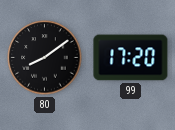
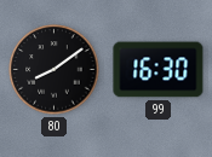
99: 17:20 -> 16:30 (159, 70)
